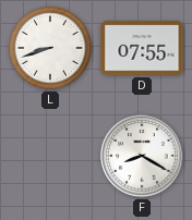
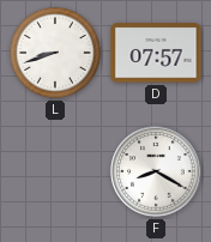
D: 07:55 -> 07:57 (156, 53)
